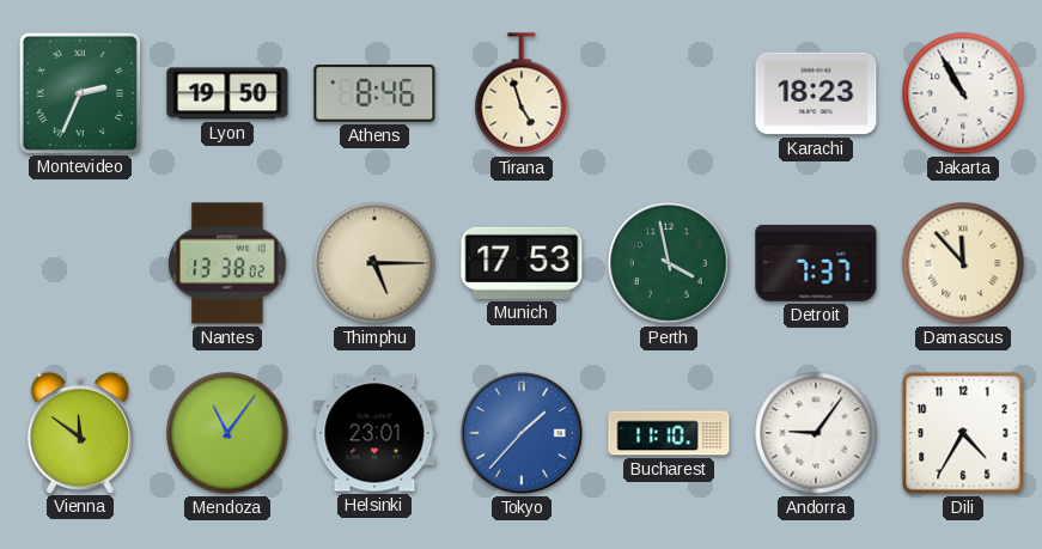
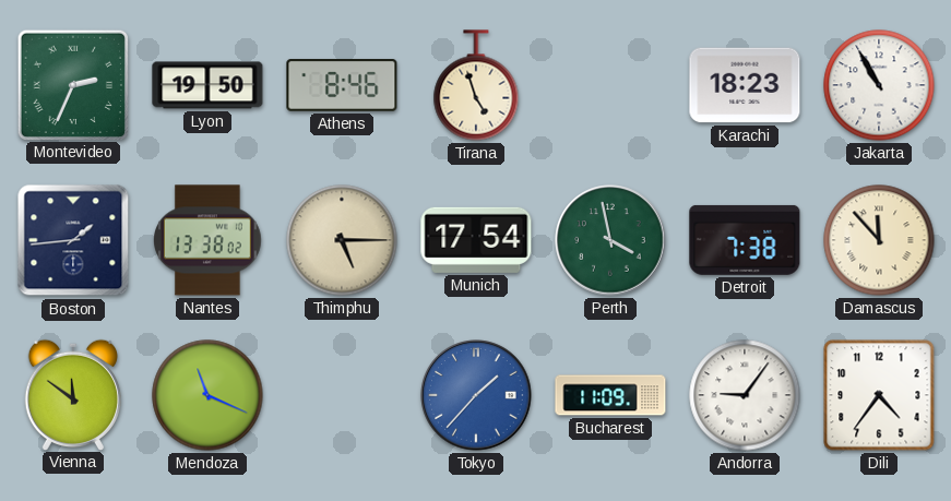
Boston: none -> 1:44 (73, 240)
Munich: 17:53 -> 17:54 (476, 240)
Detroit: 7:37 -> 7:38 (745, 240)
Mendoza: 11:06 -> 11:19 (207, 395)
Helsinki: 23:01 -> none (374, 433)
Bucharest: 11:10 -> 11:09 (610, 395)
Dili: 4:35 -> 4:36 (879, 395)
